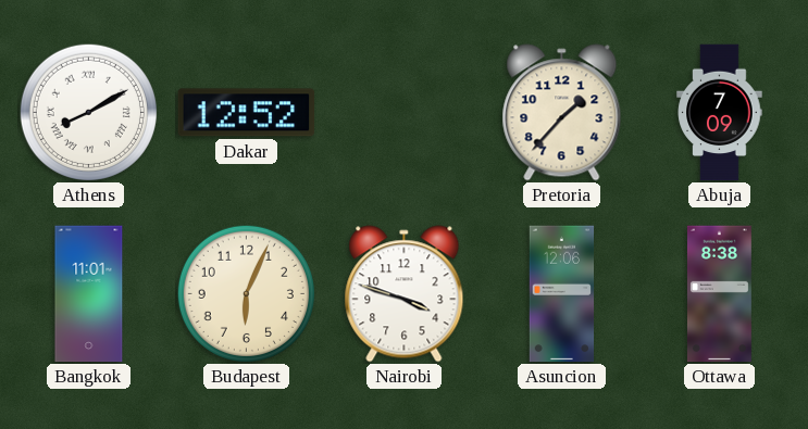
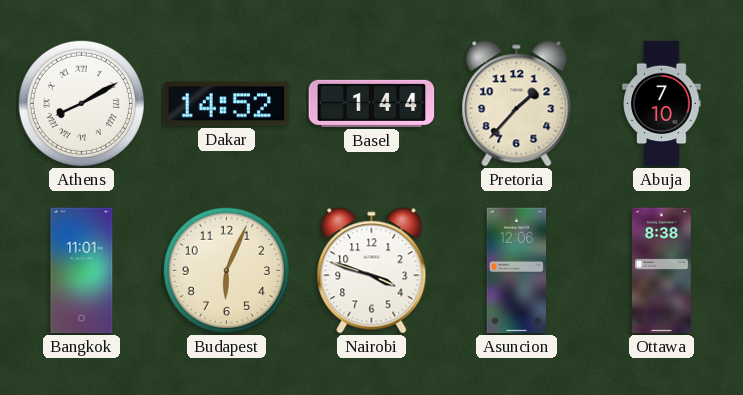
Dakar: 12:52 -> 14:52 (227, 104)
Basel: none -> 1:44 (372, 103)
Abuja: 7:09 -> 7:10 (662, 104)
